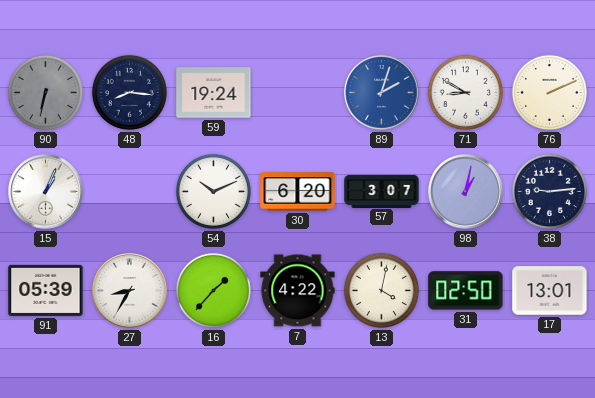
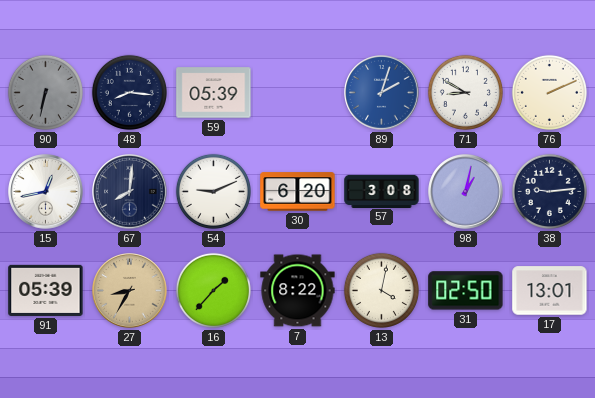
59: 19:24 -> 05:39 (214, 93)
15: 1:04 -> 12:43 (46, 192)
67: none -> 8:01 (130, 192)
54: 10:11 -> 9:11 (213, 191)
57: 3:07 -> 3:08 (382, 191)
27 dial: white -> champagne (130, 291)
7: 4:22 -> 8:22 (298, 291)
